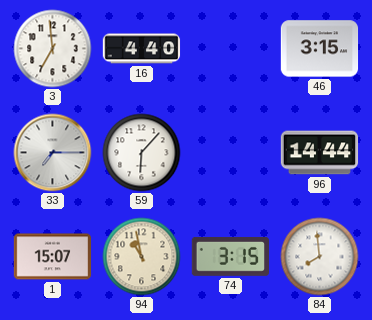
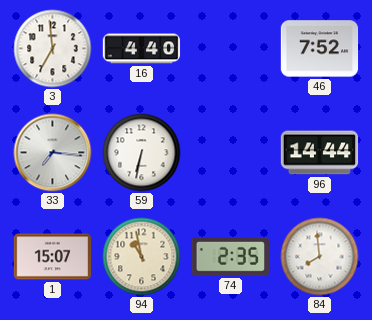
46: 3:15 -> 7:52 (320, 49)
33: 7:15 -> 7:16 (53, 153)
59: 6:07 -> 6:32 (142, 153)
74: 3:15 -> 2:35 (230, 256)
